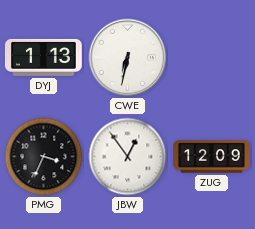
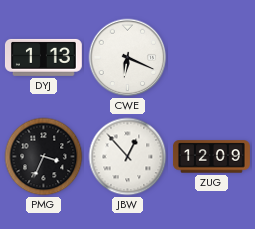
CWE: 6:32 -> 6:19 (128, 58)
JBW: 12:54 -> 12:53 (128, 157)
